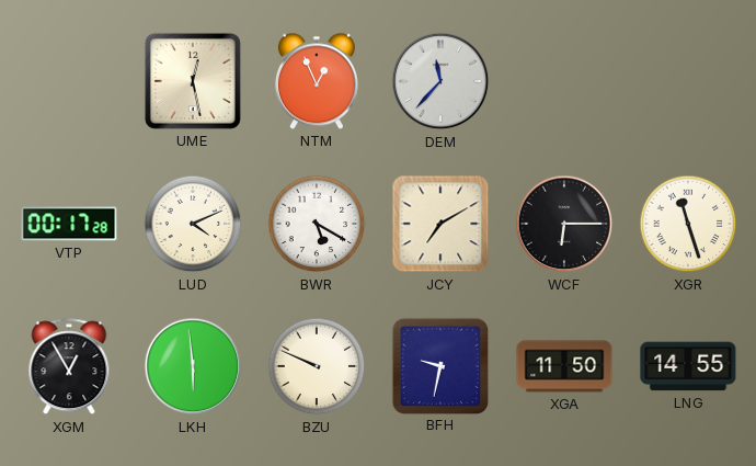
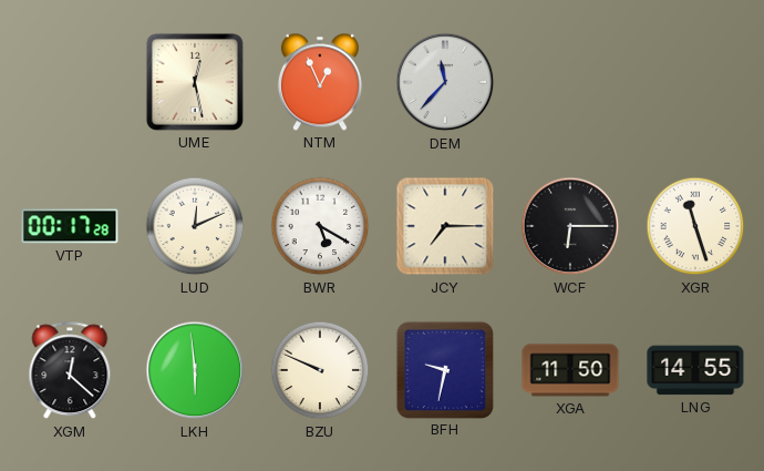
LUD: 4:11 -> 12:11 (195, 226)
JCY: 7:10 -> 7:15 (445, 226)
XGM: 12:55 -> 12:22 (70, 371)
